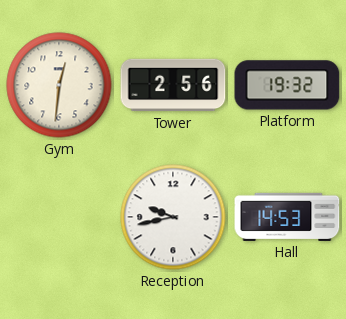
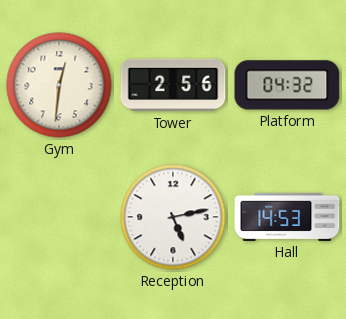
Platform: 19:32 -> 04:32 (287, 85)
Reception: 9:43 -> 5:13 (173, 217)
